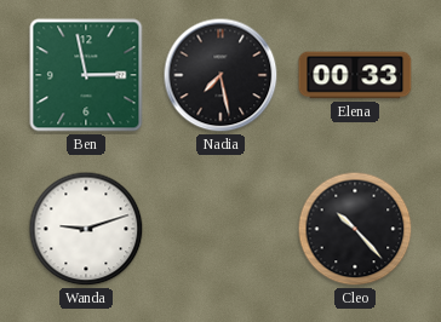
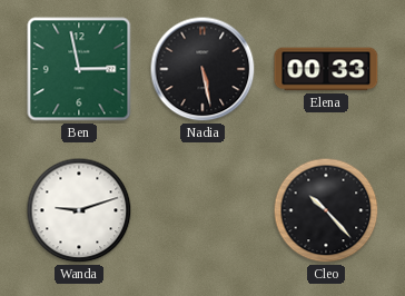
Nadia: 7:28 -> 5:28 (202, 69)
